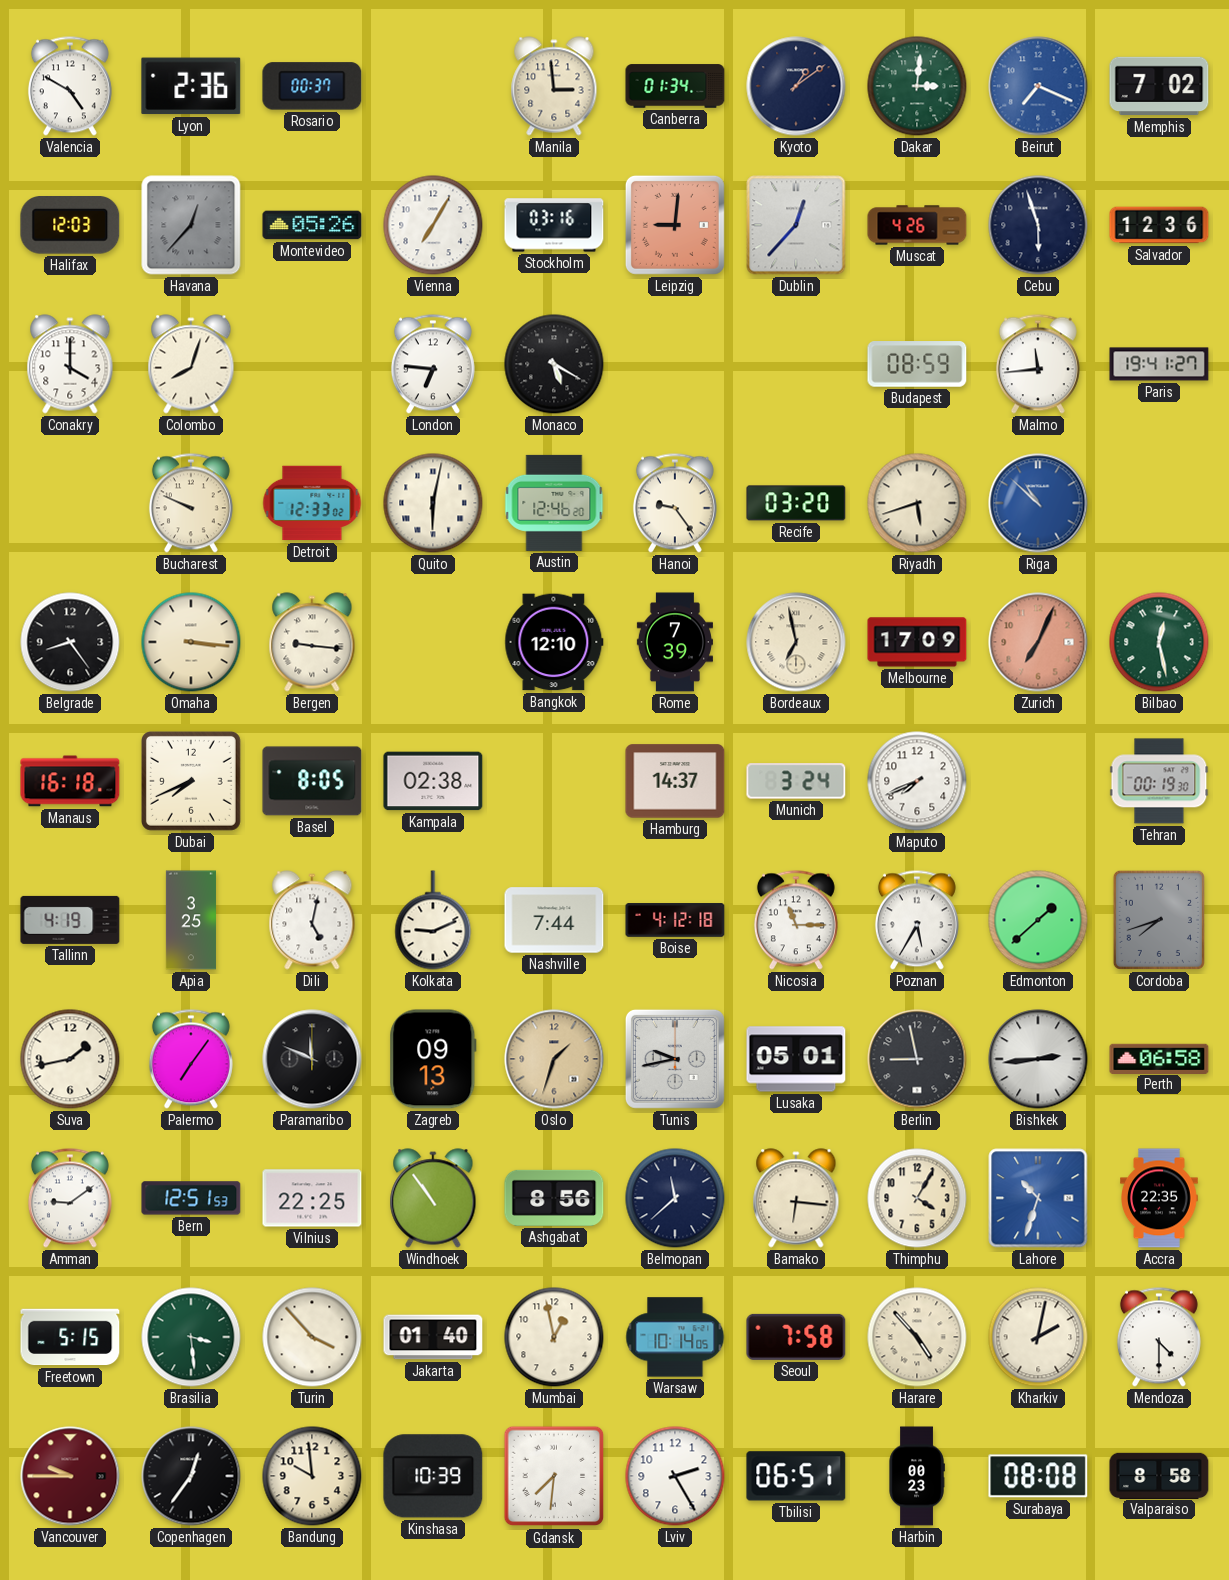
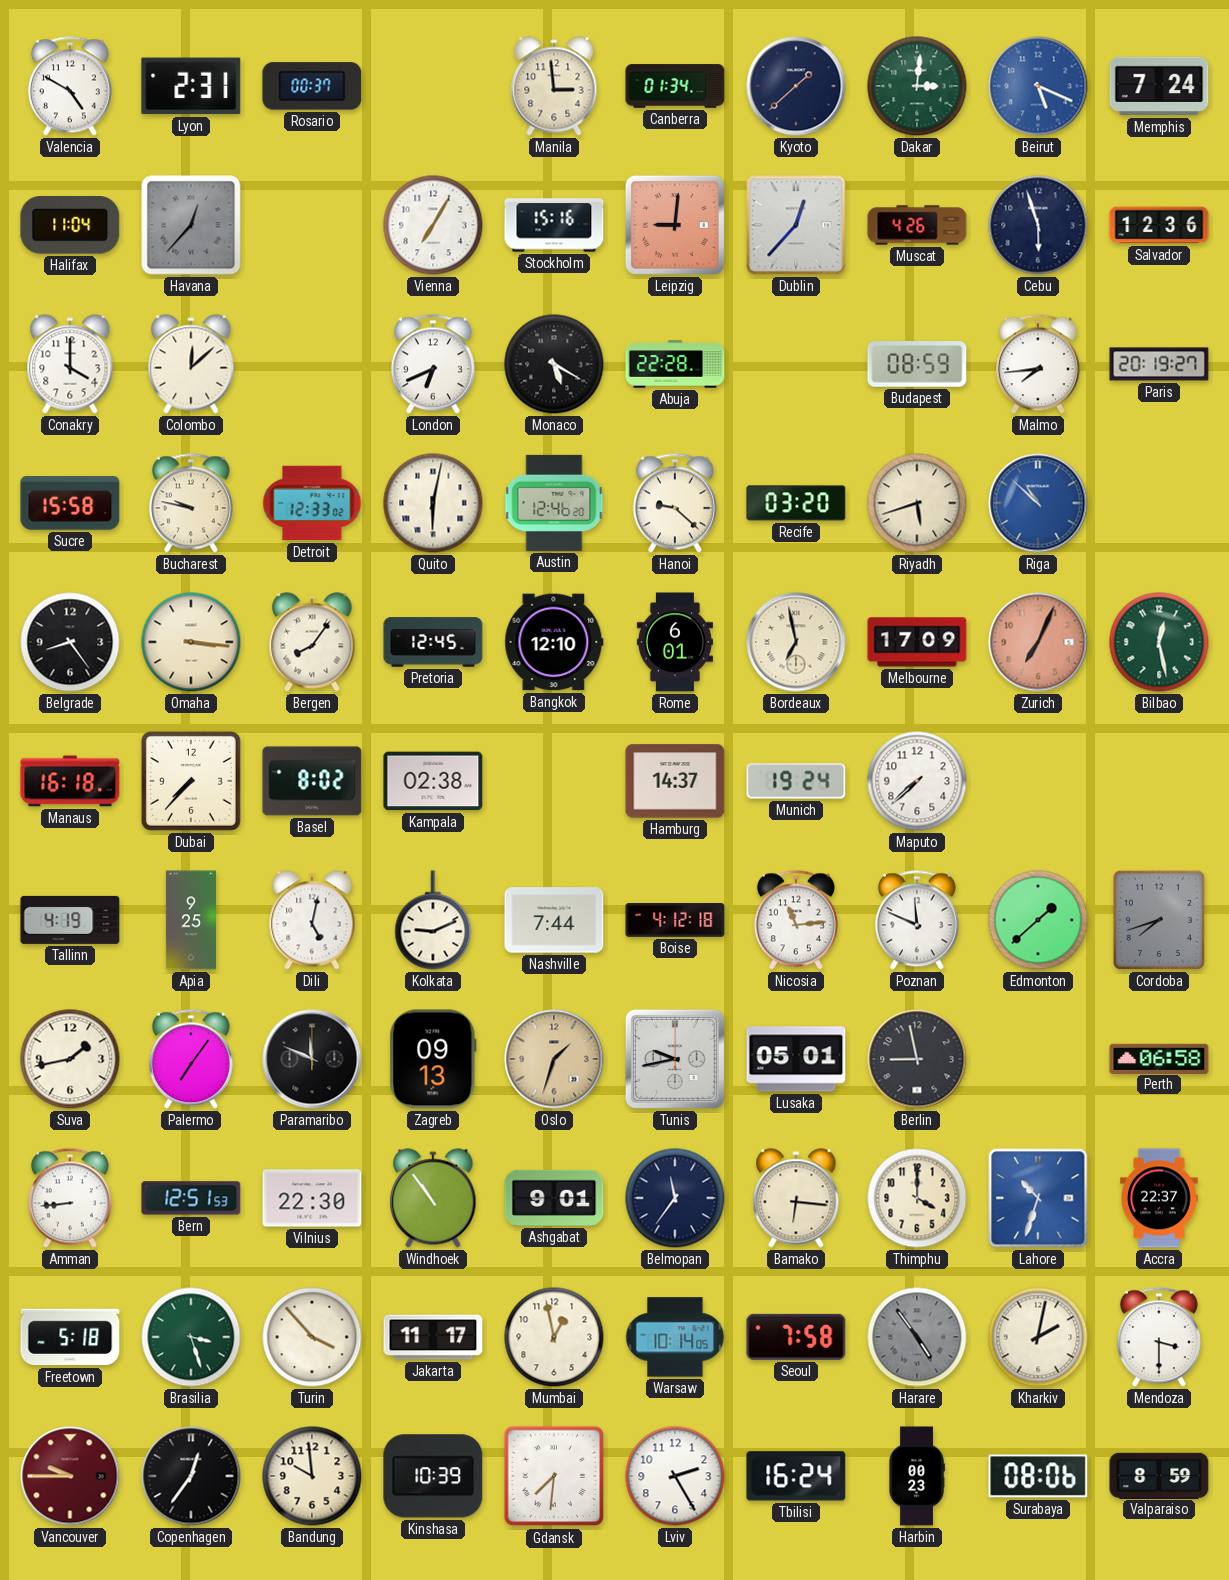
Lyon: 2:36 -> 2:31 (191, 86)
Kyoto: 1:09 -> 1:38 (796, 86)
Beirut: 7:19 -> 5:19 (1038, 86)
Memphis: 7:02 -> 7:24 (1159, 86)
Halifax: 12:03 -> 11:04 (70, 226)
Montevideo: 05:26 -> none (312, 225)
Stockholm: 03:16 -> 15:16 (554, 225)
Colombo: 8:03 -> 12:08 (191, 364)
London: 6:46 -> 6:41 (433, 364)
Abuja: none -> 22:28 (675, 364)
Malmo: 11:44 -> 7:44 (1038, 364)
Paris: 19:41 -> 20:19 (1159, 364)
Sucre: none -> 15:58 (70, 503)
Bucharest: 9:49 -> 9:47 (191, 503)
Hanoi: 9:24 -> 9:22 (675, 503)
Bergen: 9:16 -> 8:06 (312, 642)
Pretoria: none -> 12:45 (433, 642)
Rome: 7:39 -> 6:01 (675, 642)
Dubai: 7:41 -> 7:37 (191, 781)
Basel: 8:05 -> 8:02 (312, 781)
Munich: 3:24 -> 19:24 (796, 781)
Maputo: 7:41 -> 7:38 (917, 781)
Tehran: 00:19 -> none (1159, 781)
Apia: 3:25 -> 9:25 (191, 920)
Nicosia: 11:15 -> 11:14 (796, 920)
Poznan: 5:35 -> 11:49 (917, 920)
Bishkek: 2:44 -> none (1038, 1059)
Amman: 9:09 -> 8:44 (70, 1198)
Vilnius: 22:25 -> 22:30 (312, 1198)
Ashgabat: 8:56 -> 9:01 (554, 1198)
Belmopan: 11:38 -> 11:36 (675, 1198)
Thimphu: 4:05 -> 4:00 (917, 1198)
Accra: 22:35 -> 22:37 (1159, 1198)
Freetown: 5:15 -> 5:18 (70, 1337)
Brasilia: 3:29 -> 3:27 (191, 1337)
Jakarta: 01:40 -> 11:17 (433, 1337)
Harare: 4:53 -> 4:54 (917, 1337)
Harare dial: cream -> grey (917, 1337)
Mendoza: 4:30 -> 3:30 (1159, 1337)
Tbilisi: 06:51 -> 16:24 (796, 1476)
Surabaya: 08:08 -> 08:06 (1038, 1476)
Valparaiso: 8:58 -> 8:59 (1159, 1475)
